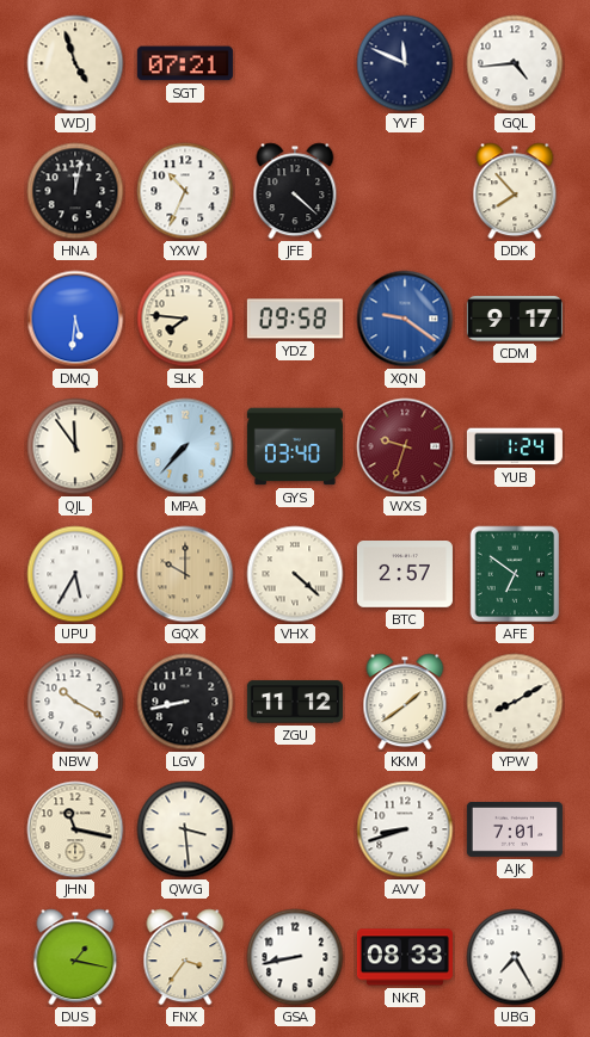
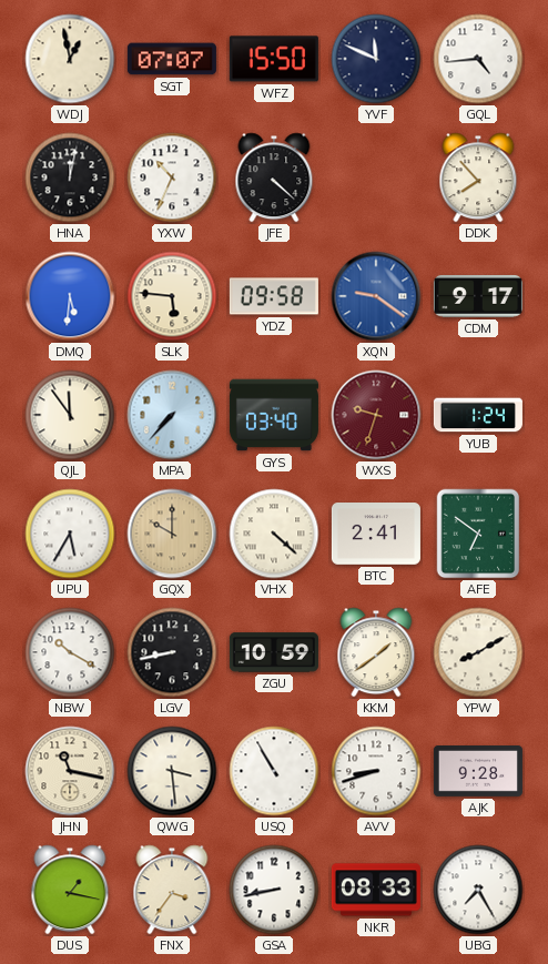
WDJ: 4:57 -> 12:58 (70, 59)
SGT: 07:21 -> 07:07 (172, 59)
WFZ: none -> 15:50 (274, 59)
SLK: 7:46 -> 5:46 (172, 296)
BTC: 2:57 -> 2:41 (376, 535)
ZGU: 11:12 -> 10:59 (274, 652)
USQ: none -> 10:55 (274, 771)
AJK: 7:01 -> 9:28 (478, 772)
